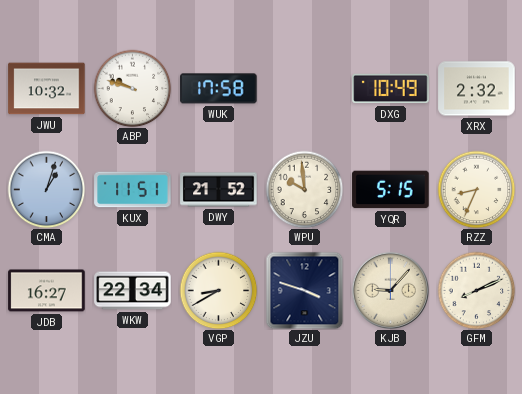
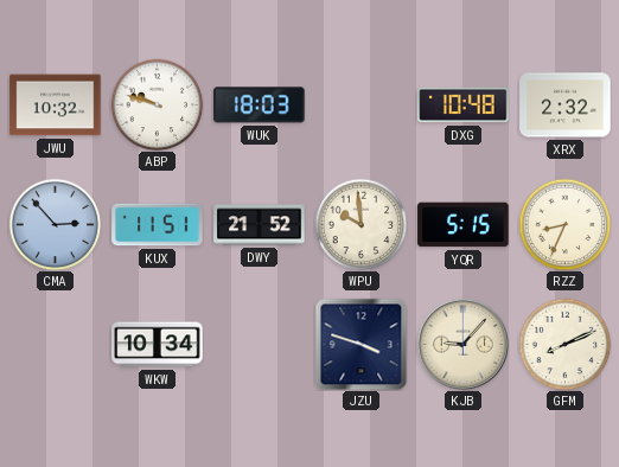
WUK: 17:58 -> 18:03 (260, 105)
DXG: 10:49 -> 10:48 (464, 105)
CMA: 1:03 -> 2:53 (55, 224)
JDB: 16:27 -> none (47, 291)
WKW: 22:34 -> 10:34 (158, 345)
VGP: 8:40 -> none (218, 290)
